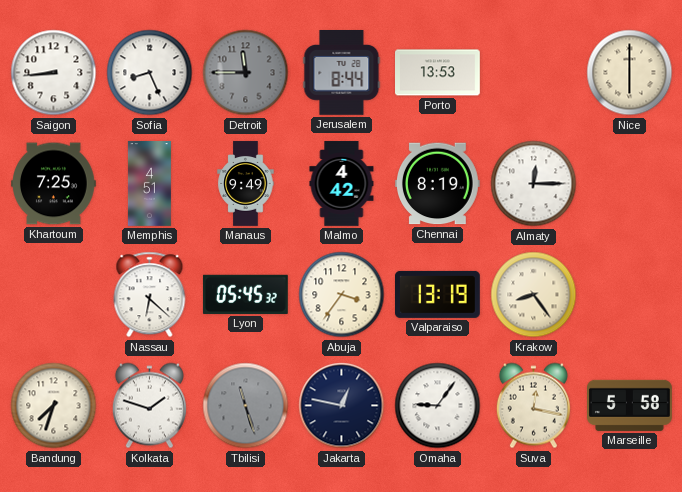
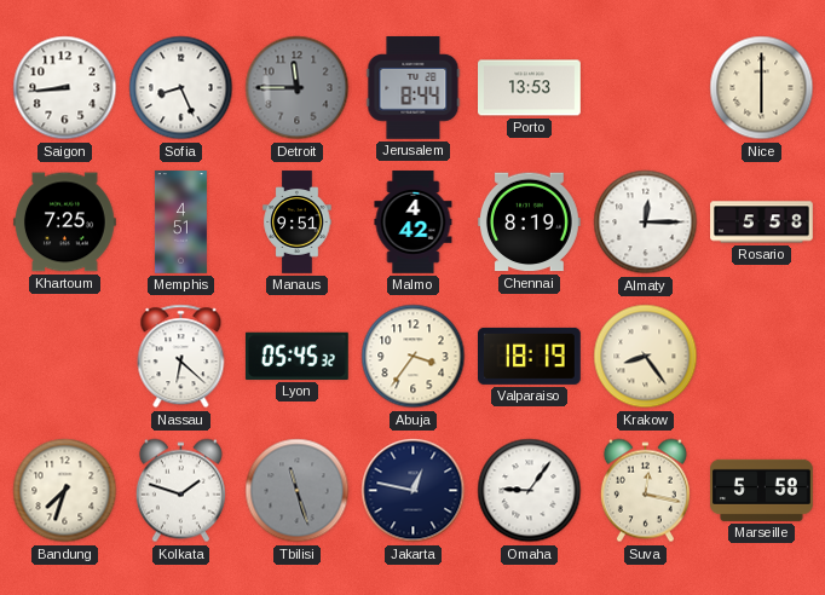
Manaus: 9:49 -> 9:51 (298, 223)
Rosario: none -> 5:58 (762, 223)
Valparaiso: 13:19 -> 18:19 (530, 356)
